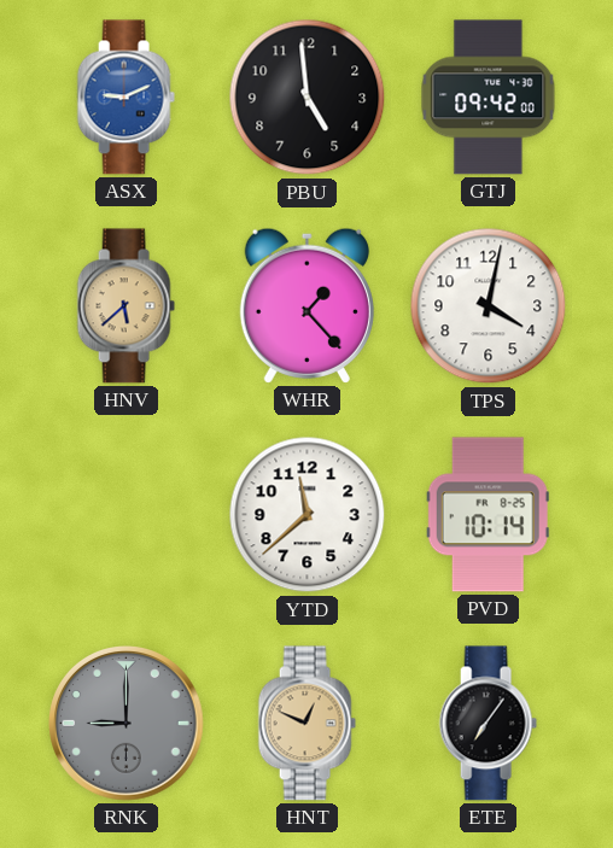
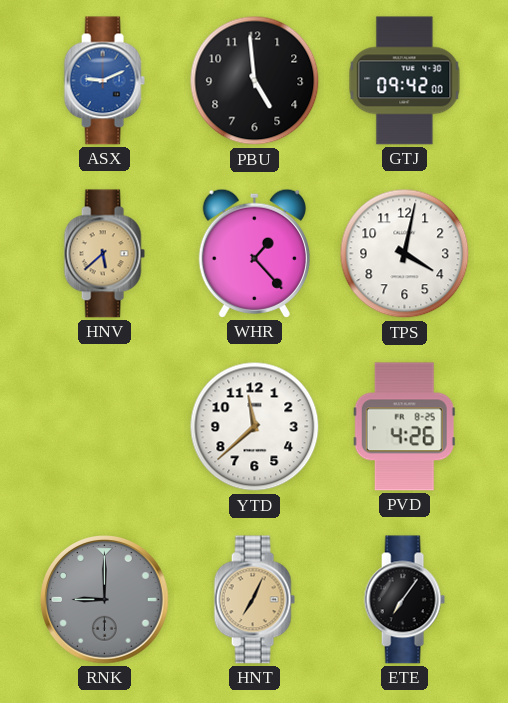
PVD: 10:14 -> 4:26 (404, 427)
HNT: 12:49 -> 7:04 (254, 600)
